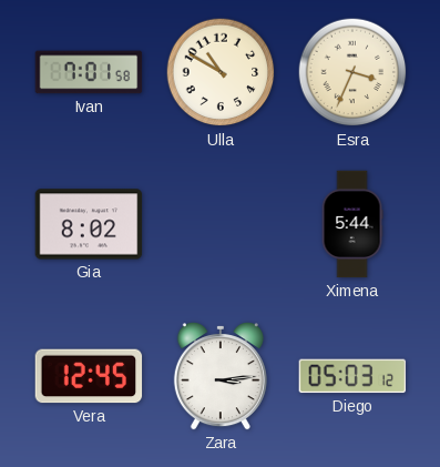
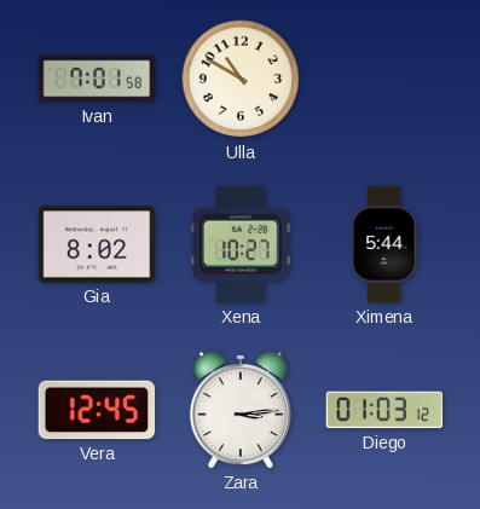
Esra: 3:34 -> none (352, 72)
Xena: none -> 10:27 (241, 244)
Diego: 05:03 -> 01:03 (384, 410)
